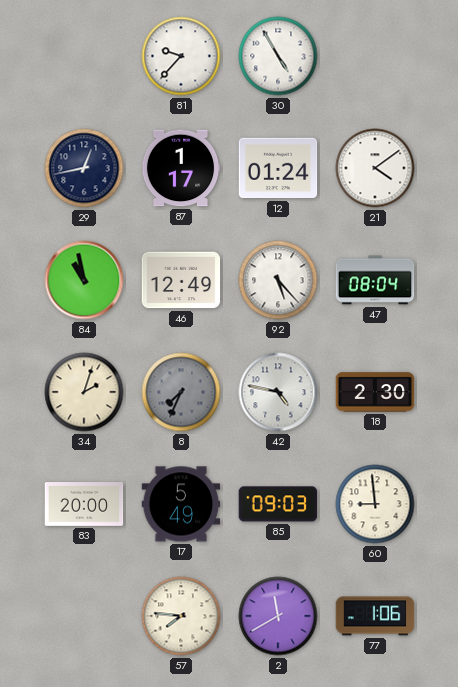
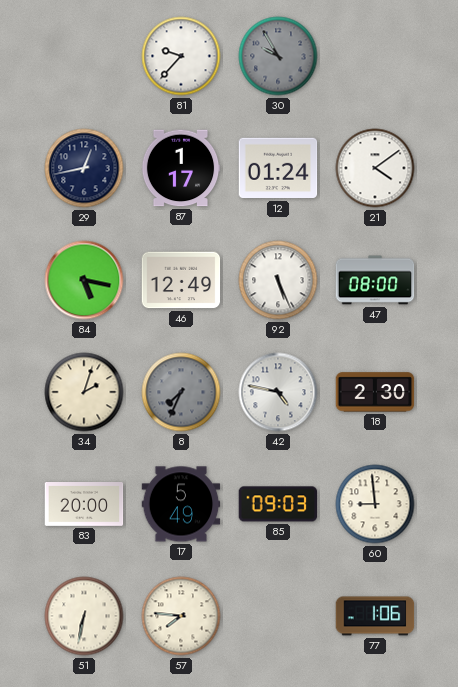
30: 4:55 -> 9:55 (278, 56)
30 dial: white -> grey (278, 56)
84: 10:58 -> 5:17 (84, 280)
92: 5:23 -> 5:26 (278, 280)
47: 08:04 -> 08:00 (375, 280)
51: none -> 6:32 (84, 616)
2: 11:40 -> none (278, 616)
